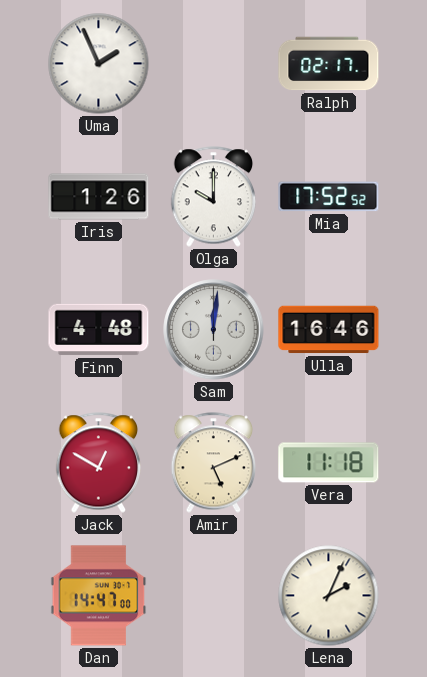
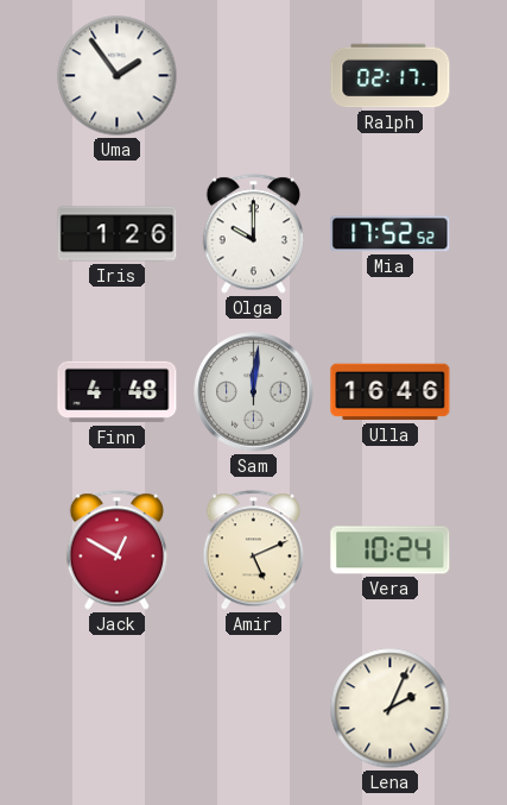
Uma: 1:56 -> 1:54 (118, 76)
Vera: 11:18 -> 10:24 (391, 551)
Dan: 14:47 -> none (99, 596)
